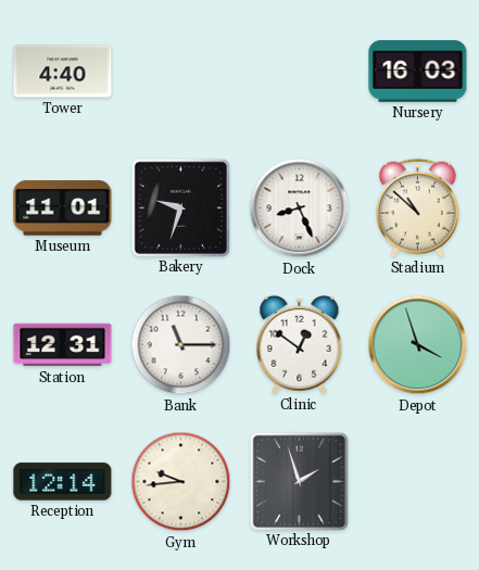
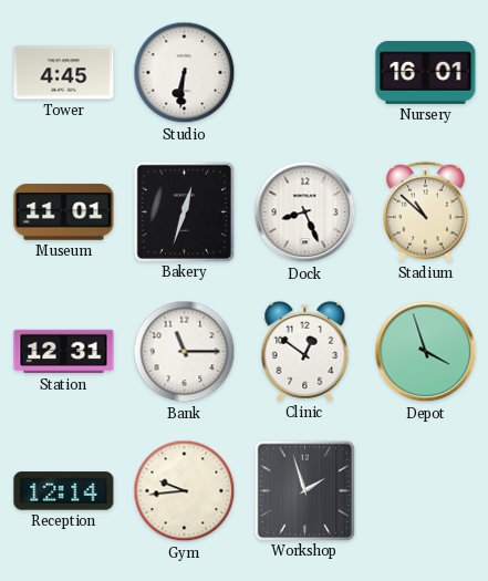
Tower: 4:40 -> 4:45 (64, 73)
Studio: none -> 6:31 (185, 73)
Nursery: 16:03 -> 16:01 (426, 73)
Bakery: 9:33 -> 12:33 (184, 211)
